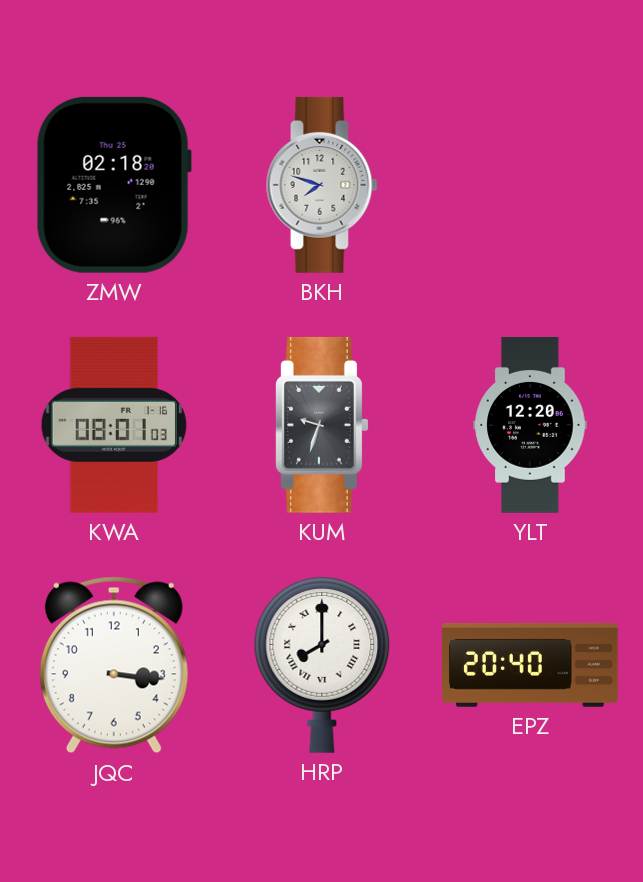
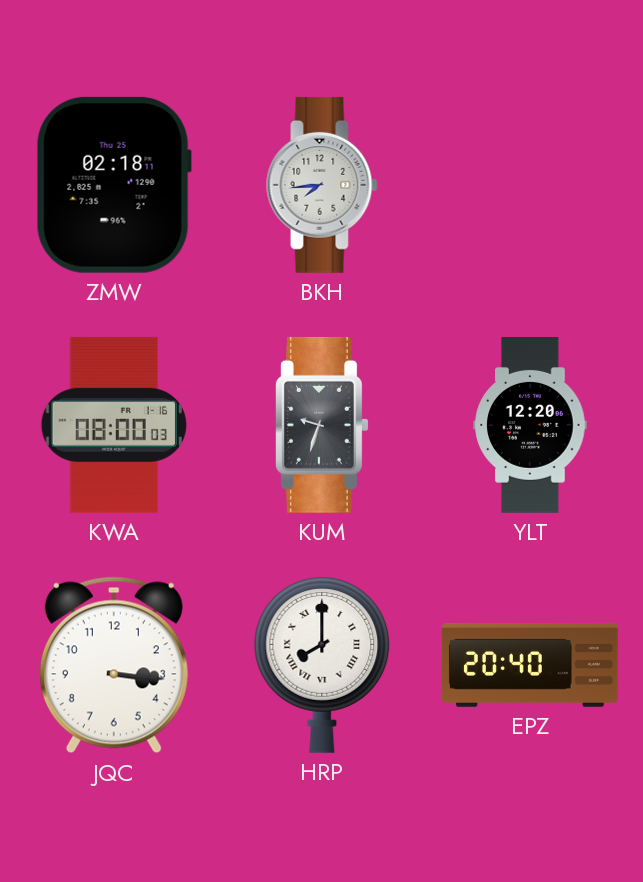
ZMW: 02:18:20 -> 02:18:11 (114, 185)
BKH: 7:48 -> 7:44 (322, 185)
KWA: 08:01 -> 08:00 (114, 425)
